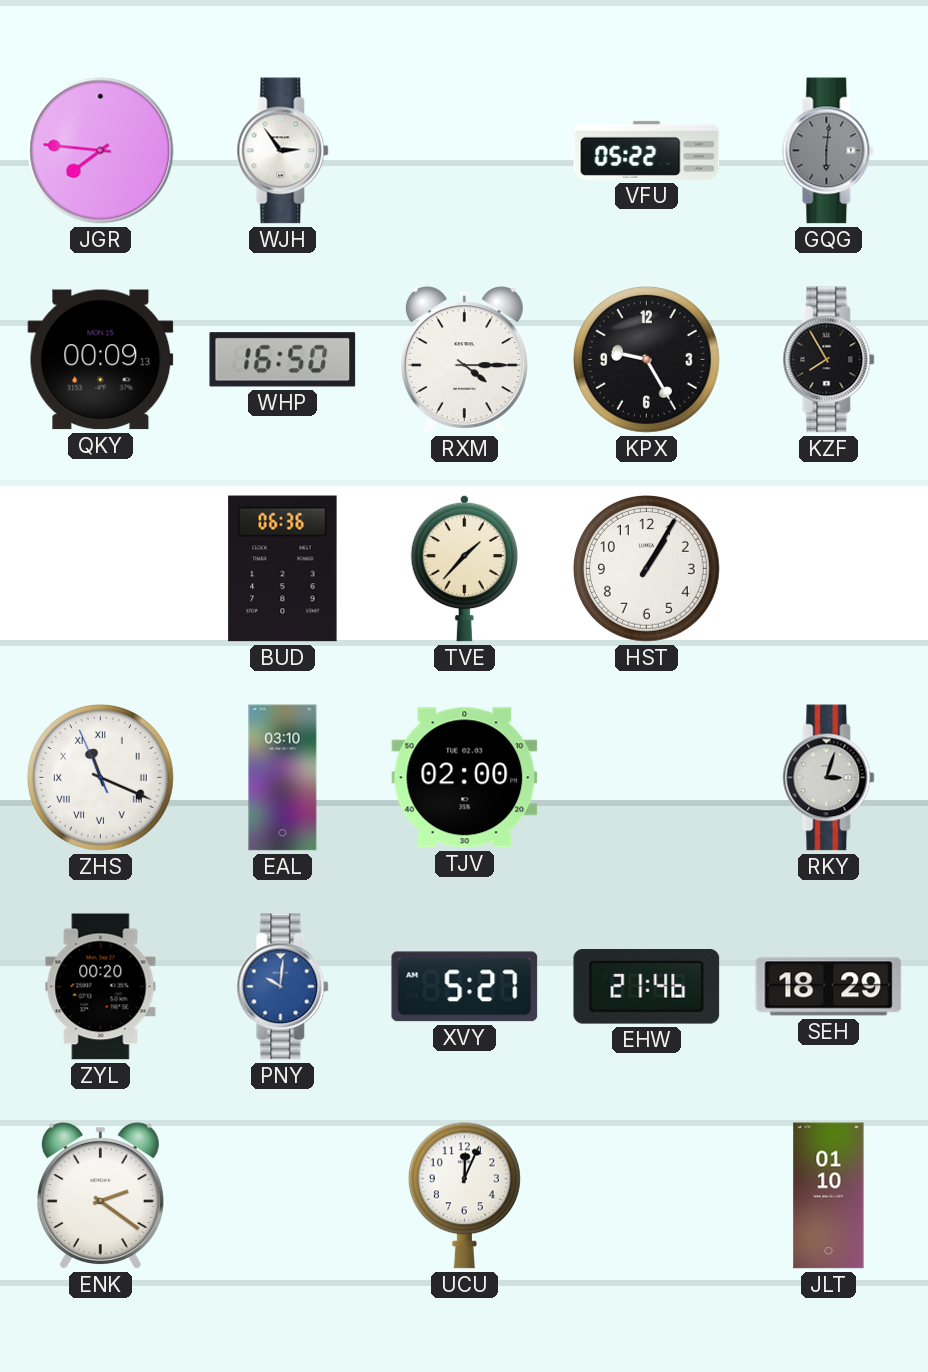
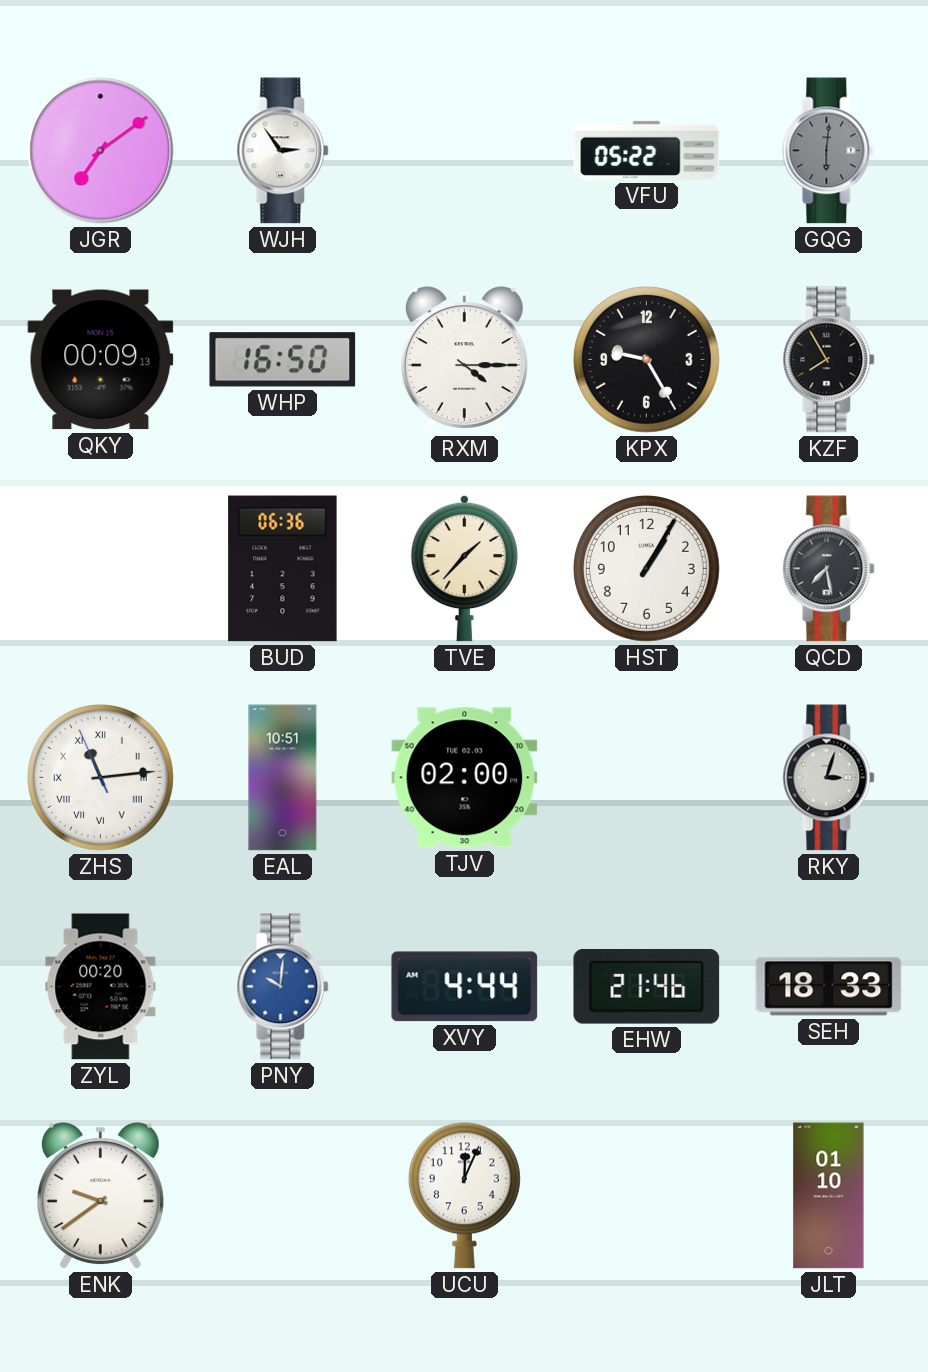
JGR: 7:46 -> 7:09 (101, 151)
QCD: none -> 7:28 (829, 569)
ZHS: 11:18 -> 11:13 (100, 777)
EAL: 03:10 -> 10:51 (283, 778)
XVY: 5:27 -> 4:44 (465, 987)
SEH: 18:29 -> 18:33 (829, 987)
ENK: 2:21 -> 9:39 (100, 1196)
